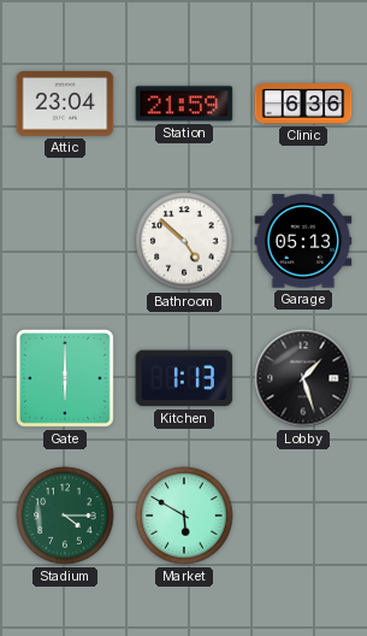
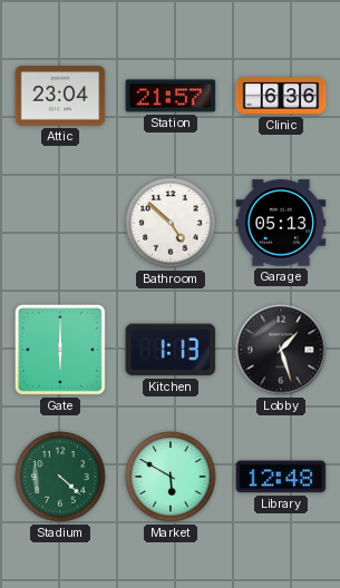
Station: 21:59 -> 21:57 (171, 96)
Stadium: 4:15 -> 4:22 (60, 477)
Library: none -> 12:48 (281, 477)
